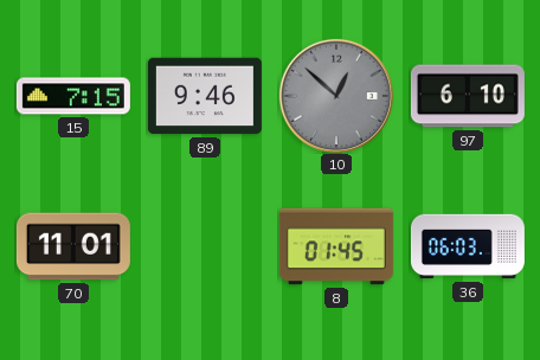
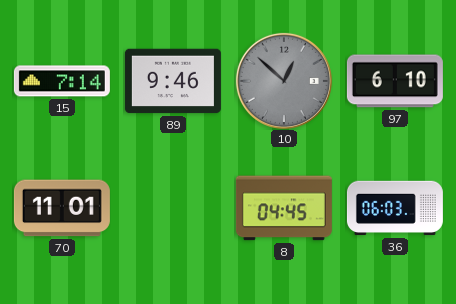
15: 7:15 -> 7:14 (62, 81)
8: 01:45 -> 04:45 (284, 208)
